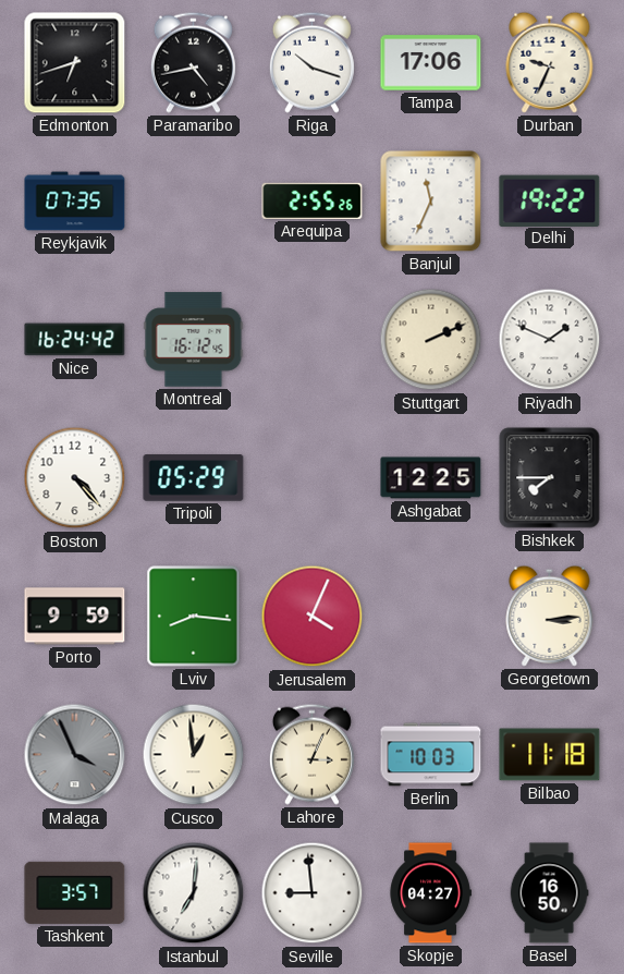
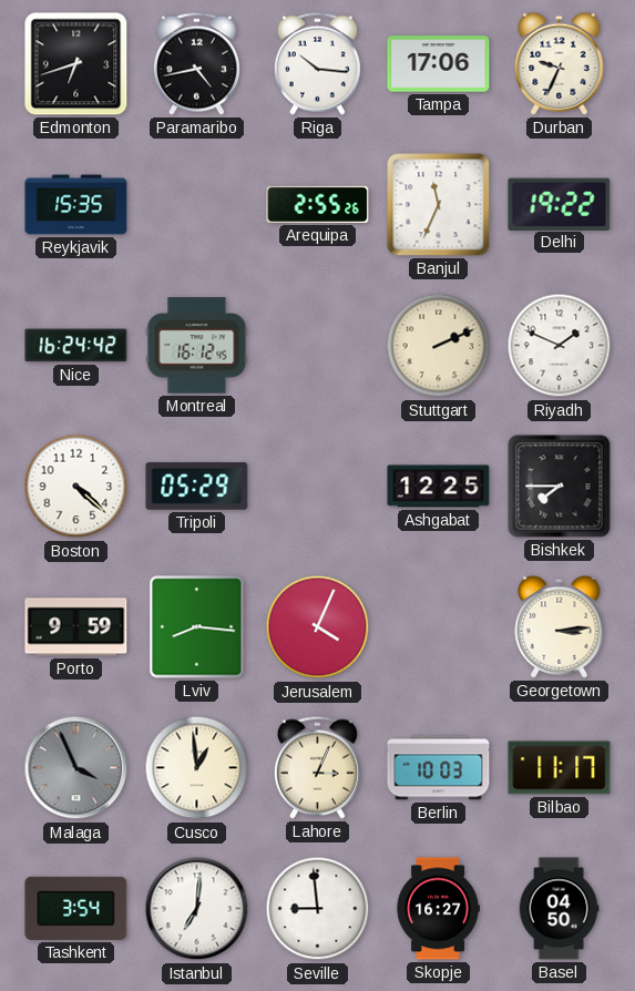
Riga: 10:18 -> 10:16 (317, 63)
Reykjavik: 07:35 -> 15:35 (76, 205)
Boston: 4:23 -> 4:22 (76, 487)
Bilbao: 11:18 -> 11:17 (560, 768)
Tashkent: 3:57 -> 3:54 (76, 908)
Skopje: 04:27 -> 16:27 (438, 909)
Basel: 16:50 -> 04:50 (559, 909)
